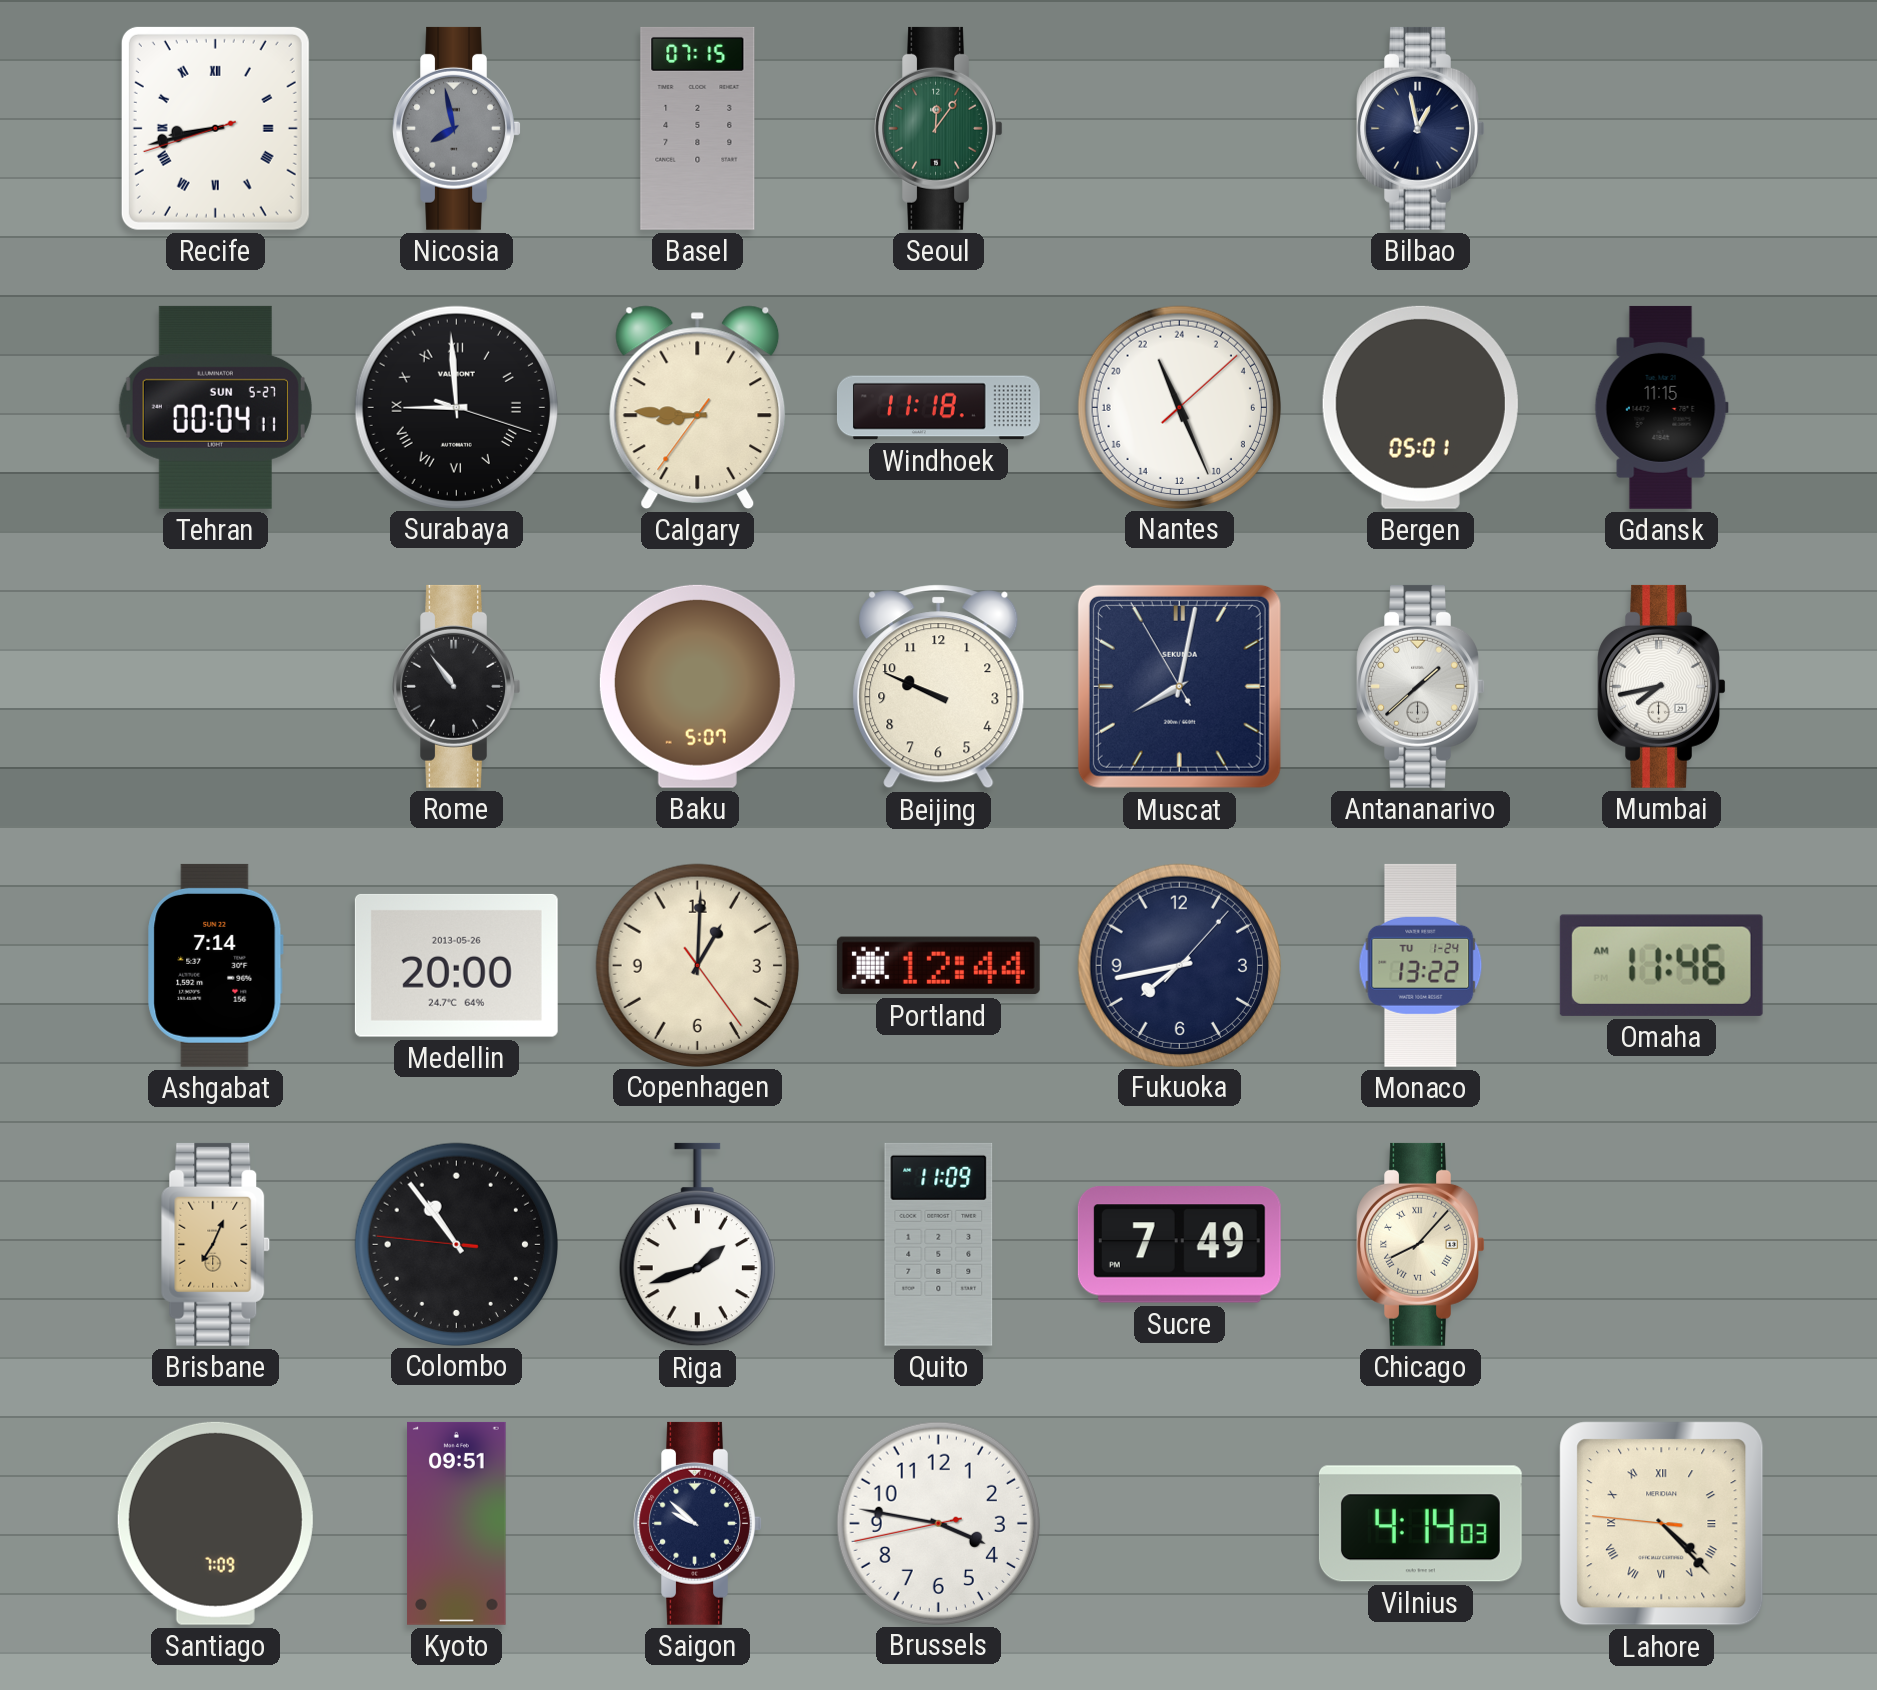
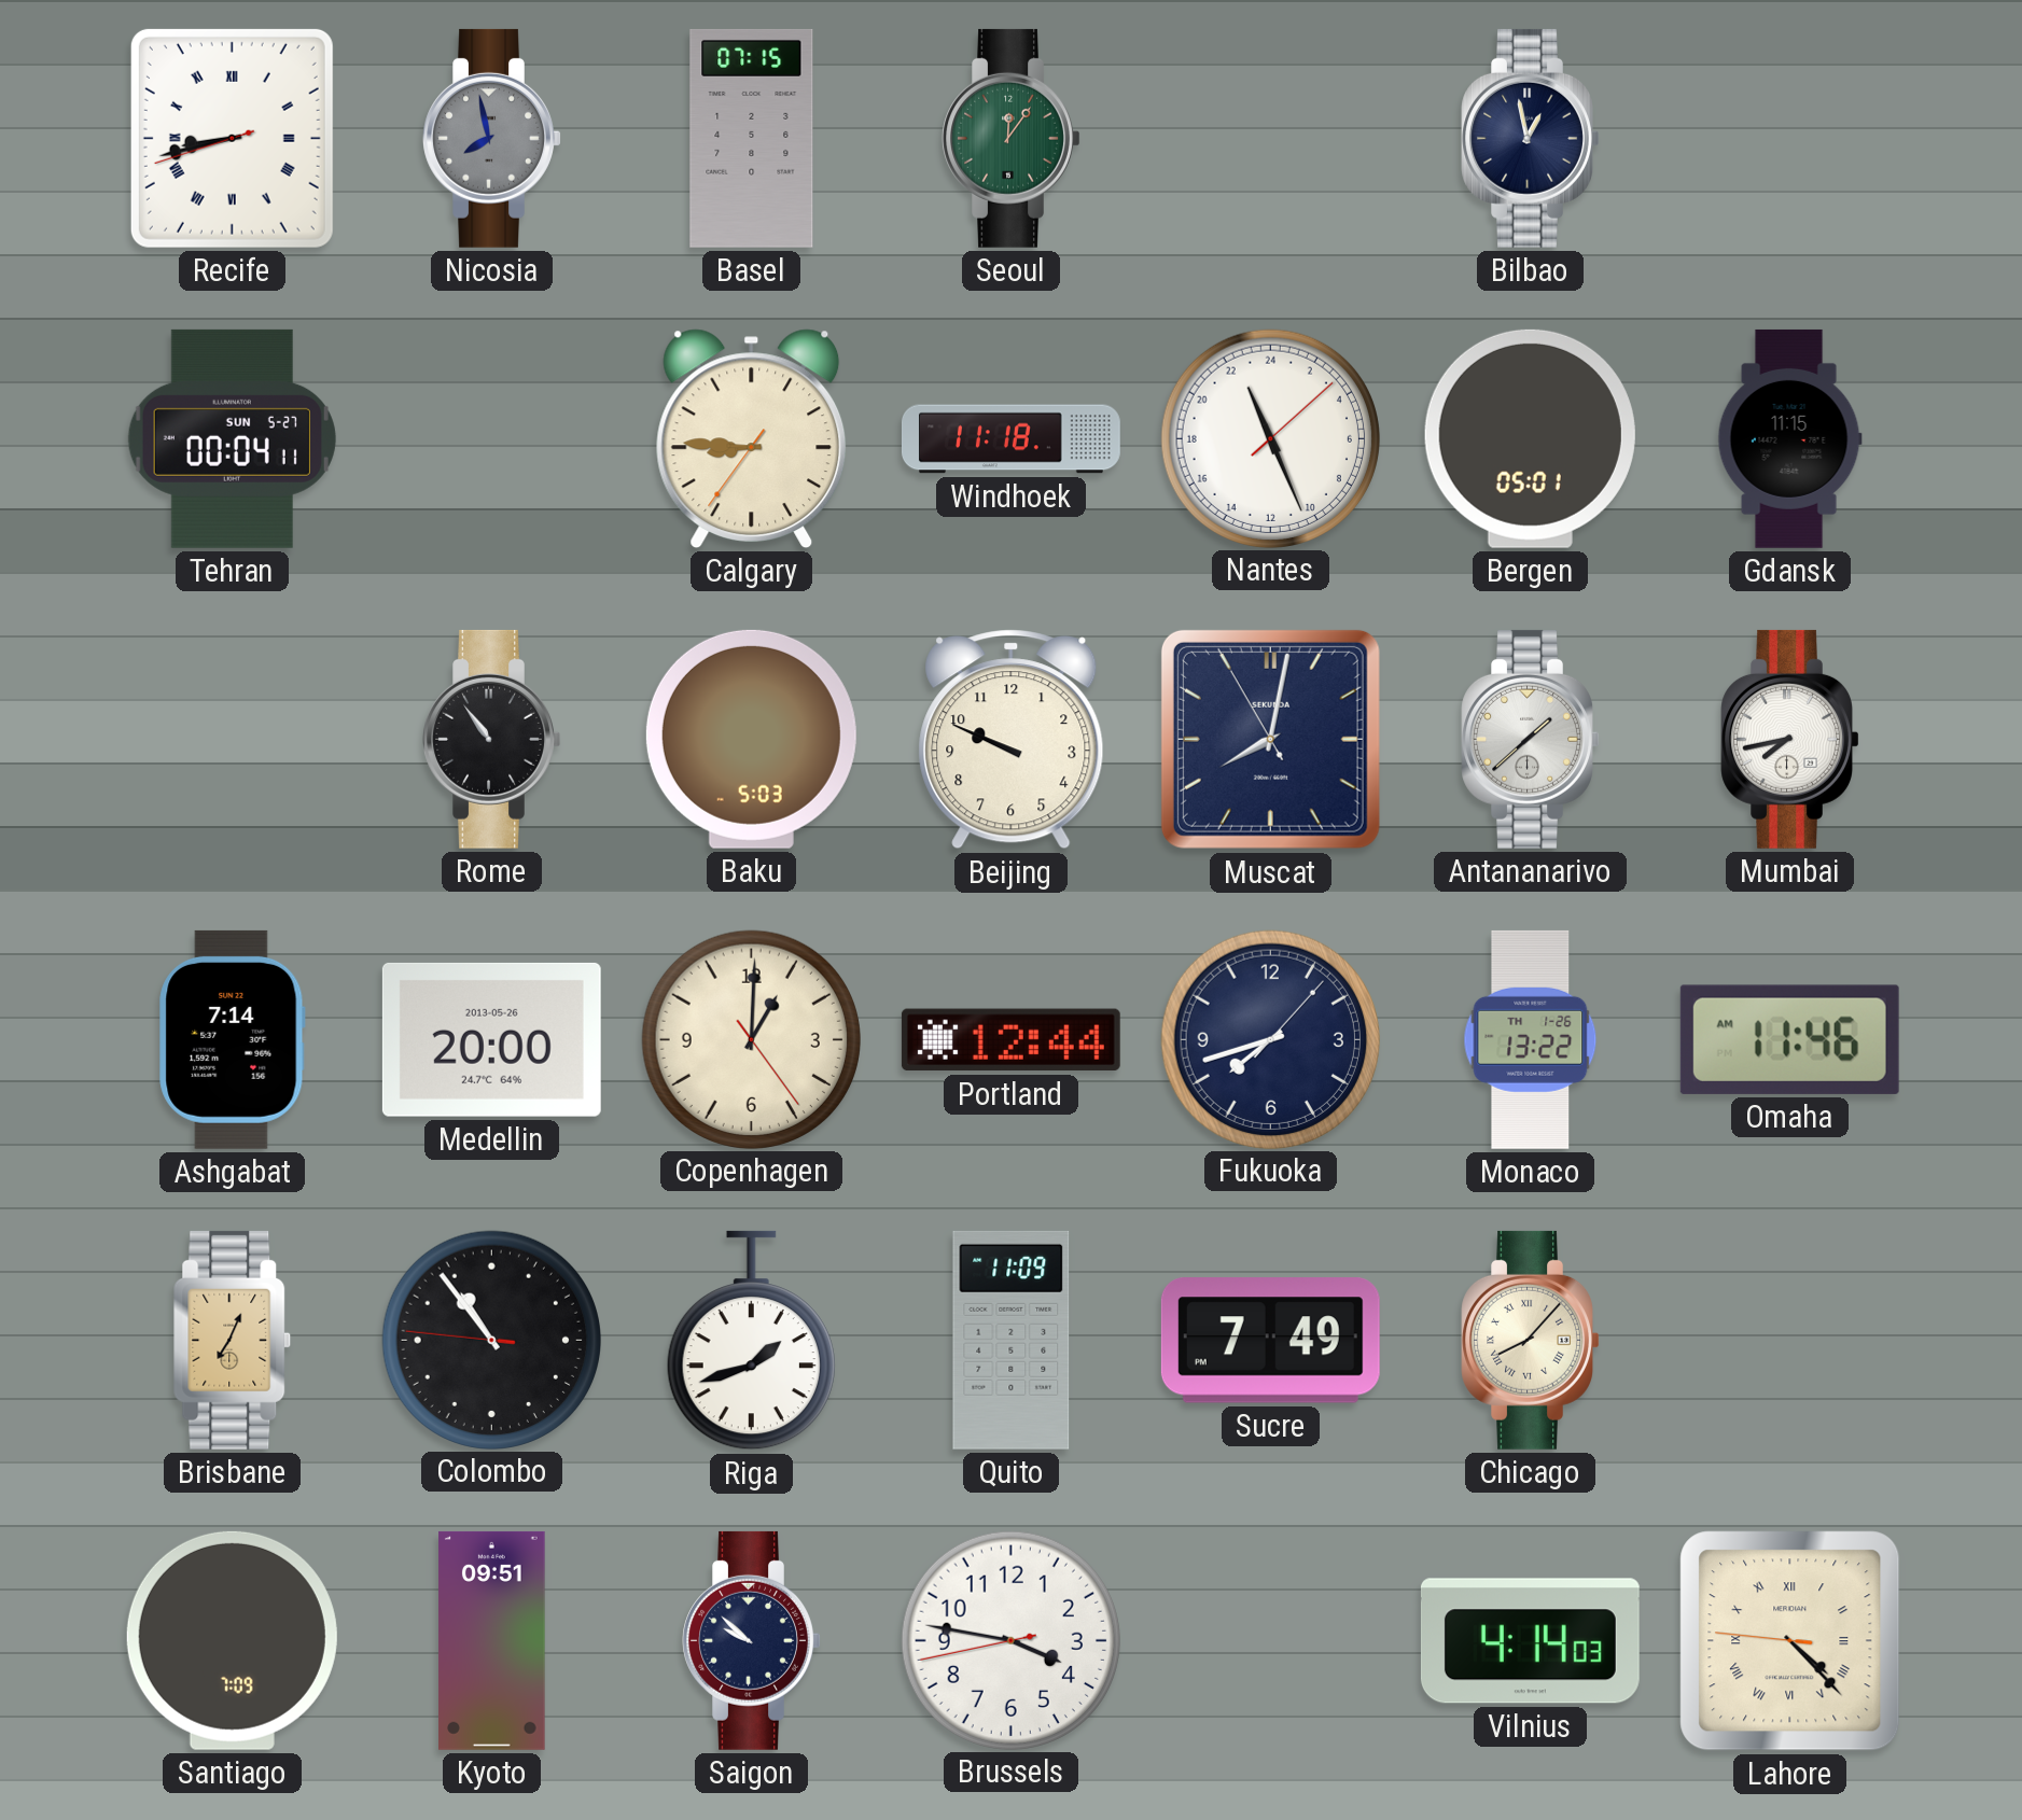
Surabaya: 8:59 -> none (456, 407)
Baku: 5:07 -> 5:03 (751, 739)
Fukuoka: 7:43 -> 7:42 (1270, 1039)
Monaco date: TU 1-24 -> TH 1-26 (1531, 1039)
